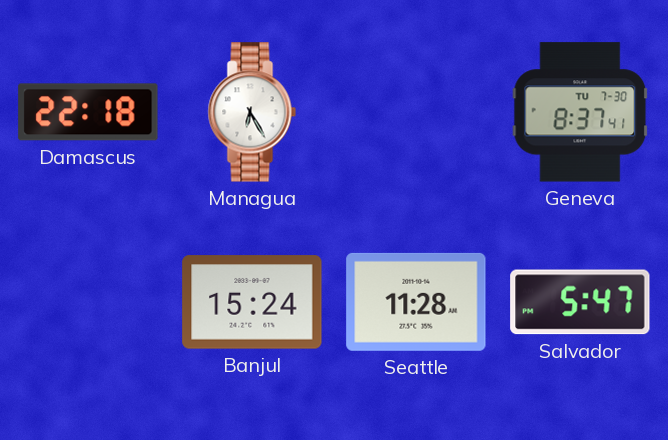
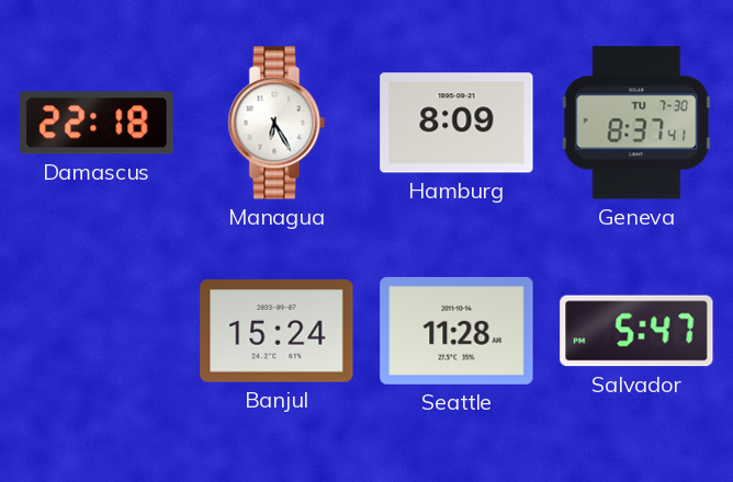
Hamburg: none -> 8:09 (456, 123)
